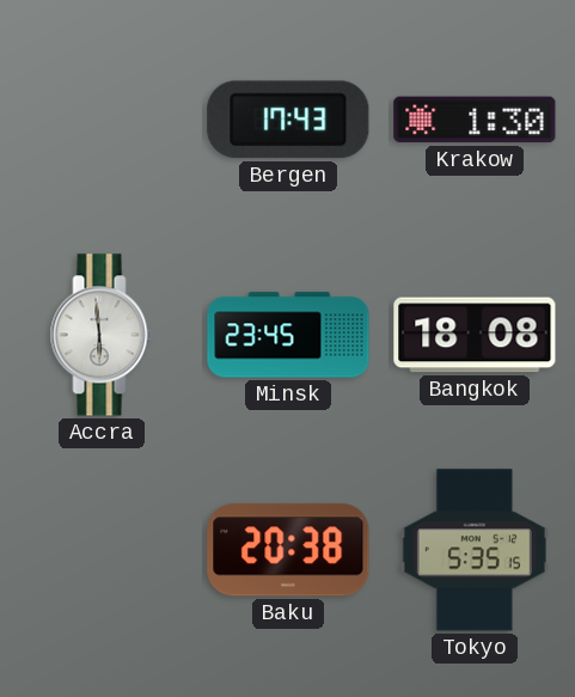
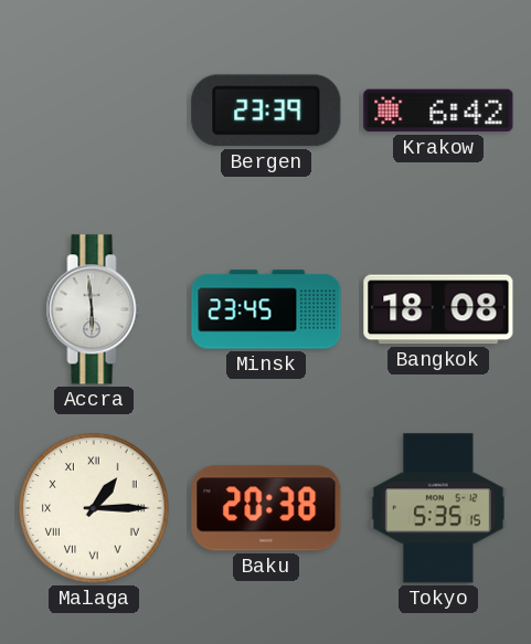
Bergen: 17:43 -> 23:39 (266, 110)
Krakow: 1:30 -> 6:42 (438, 110)
Malaga: none -> 1:15 (94, 508)
